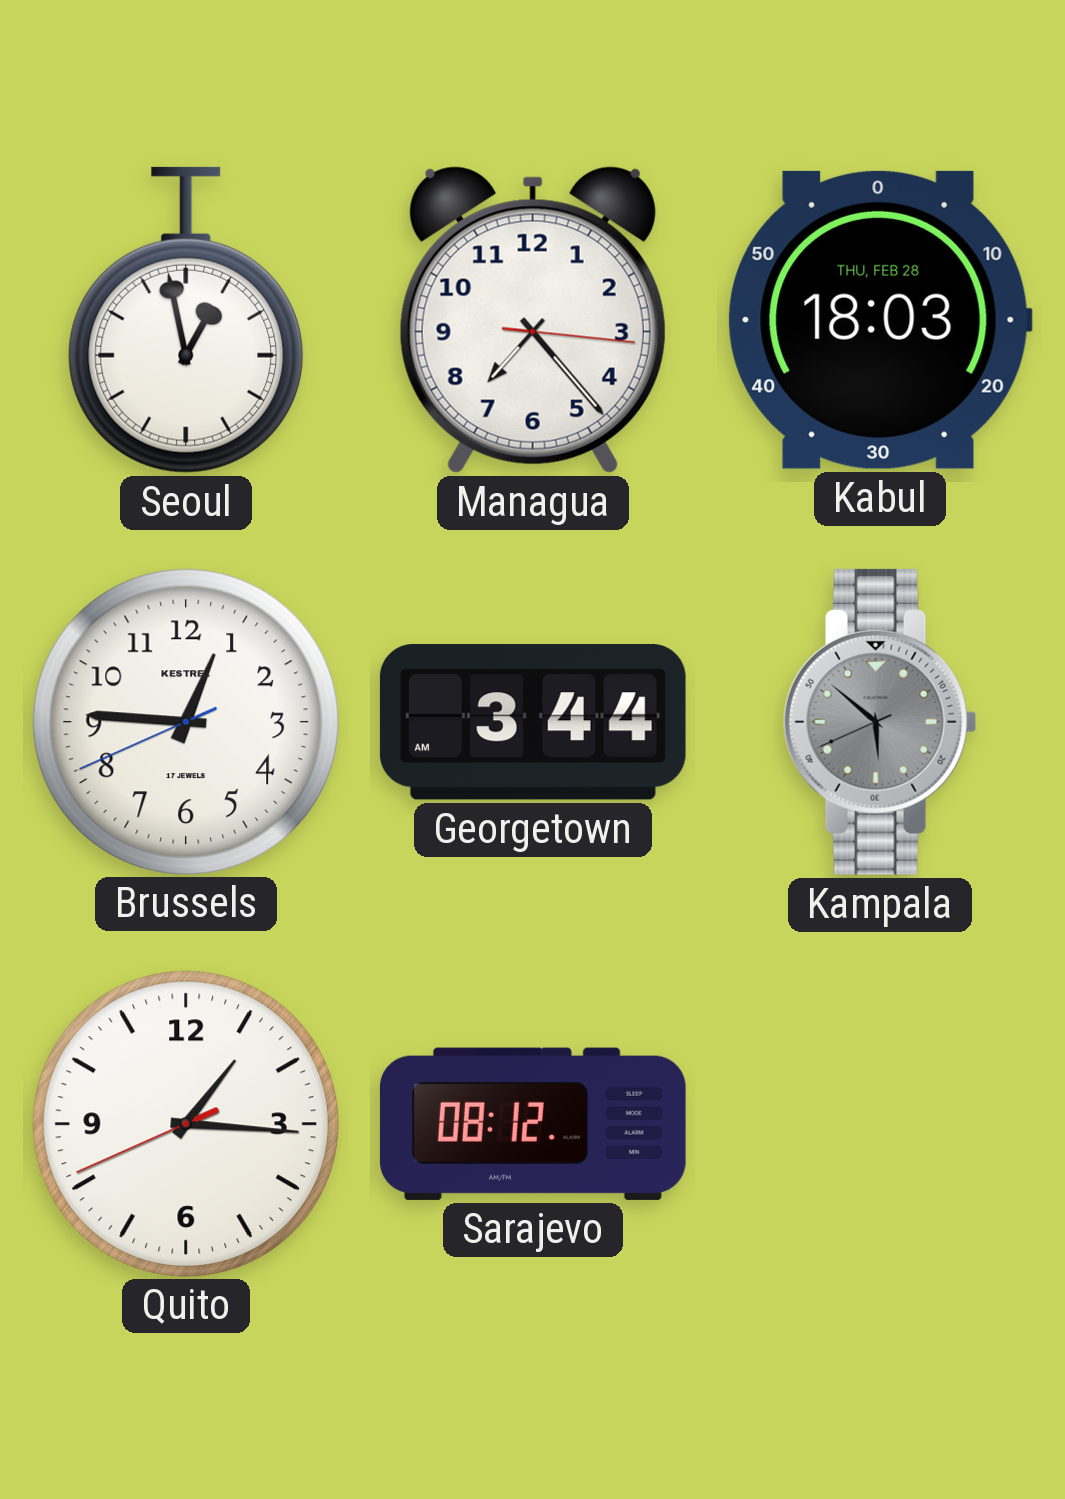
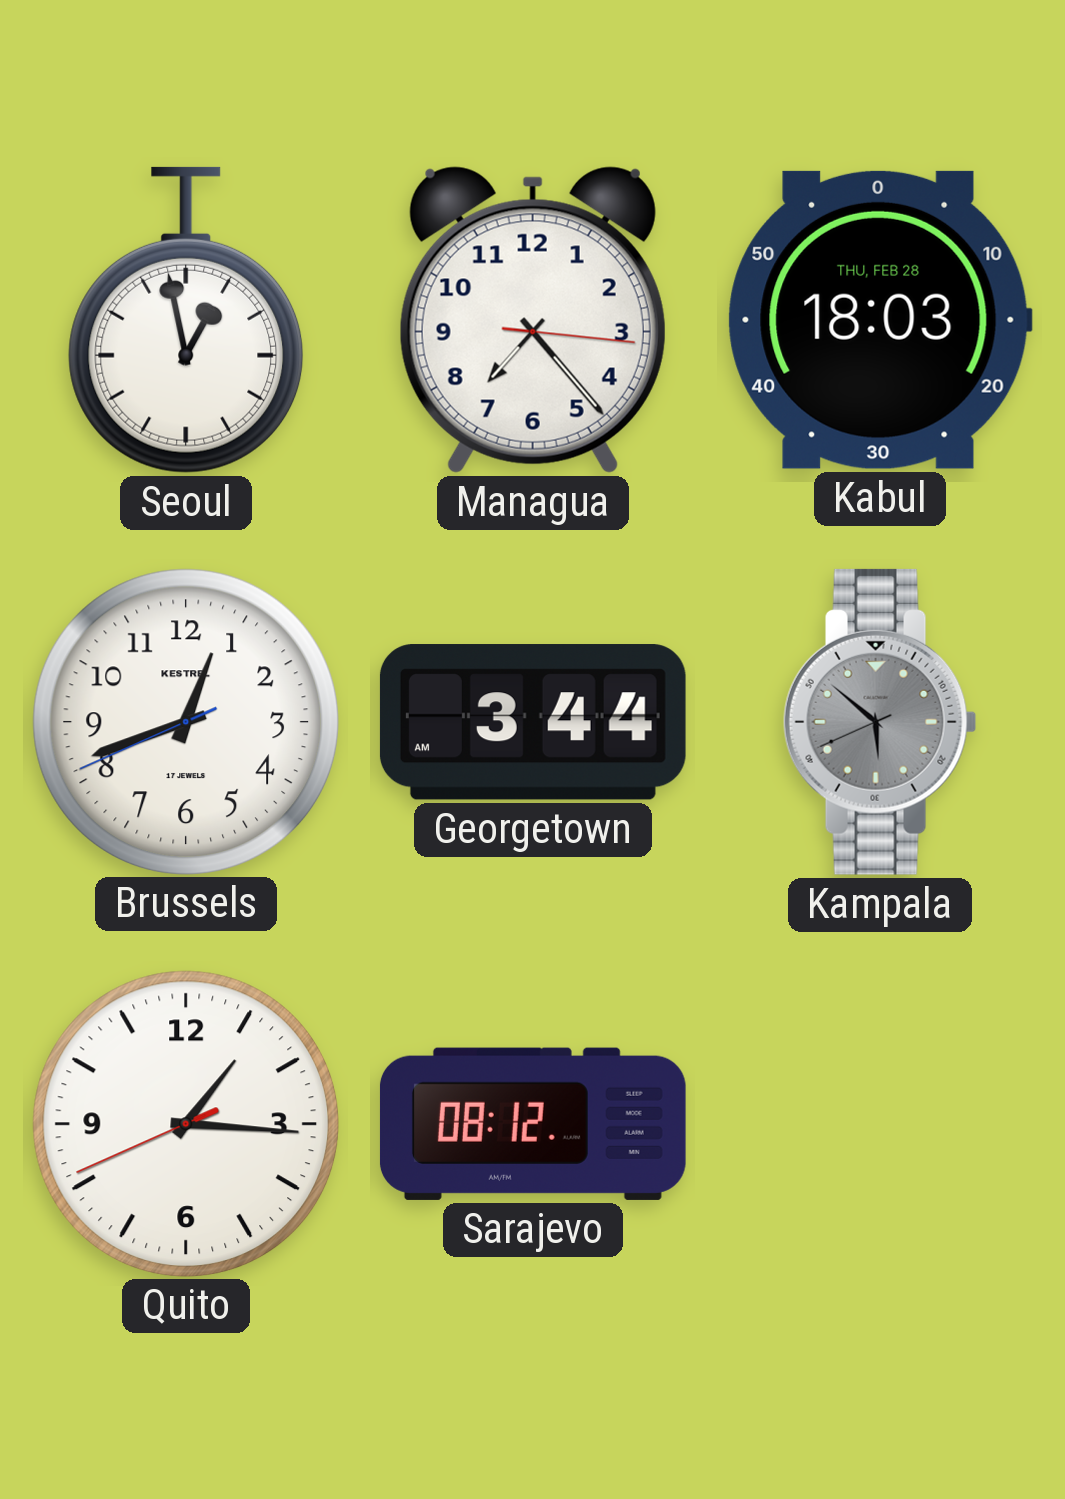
Brussels: 12:45 -> 12:41 (186, 721)
